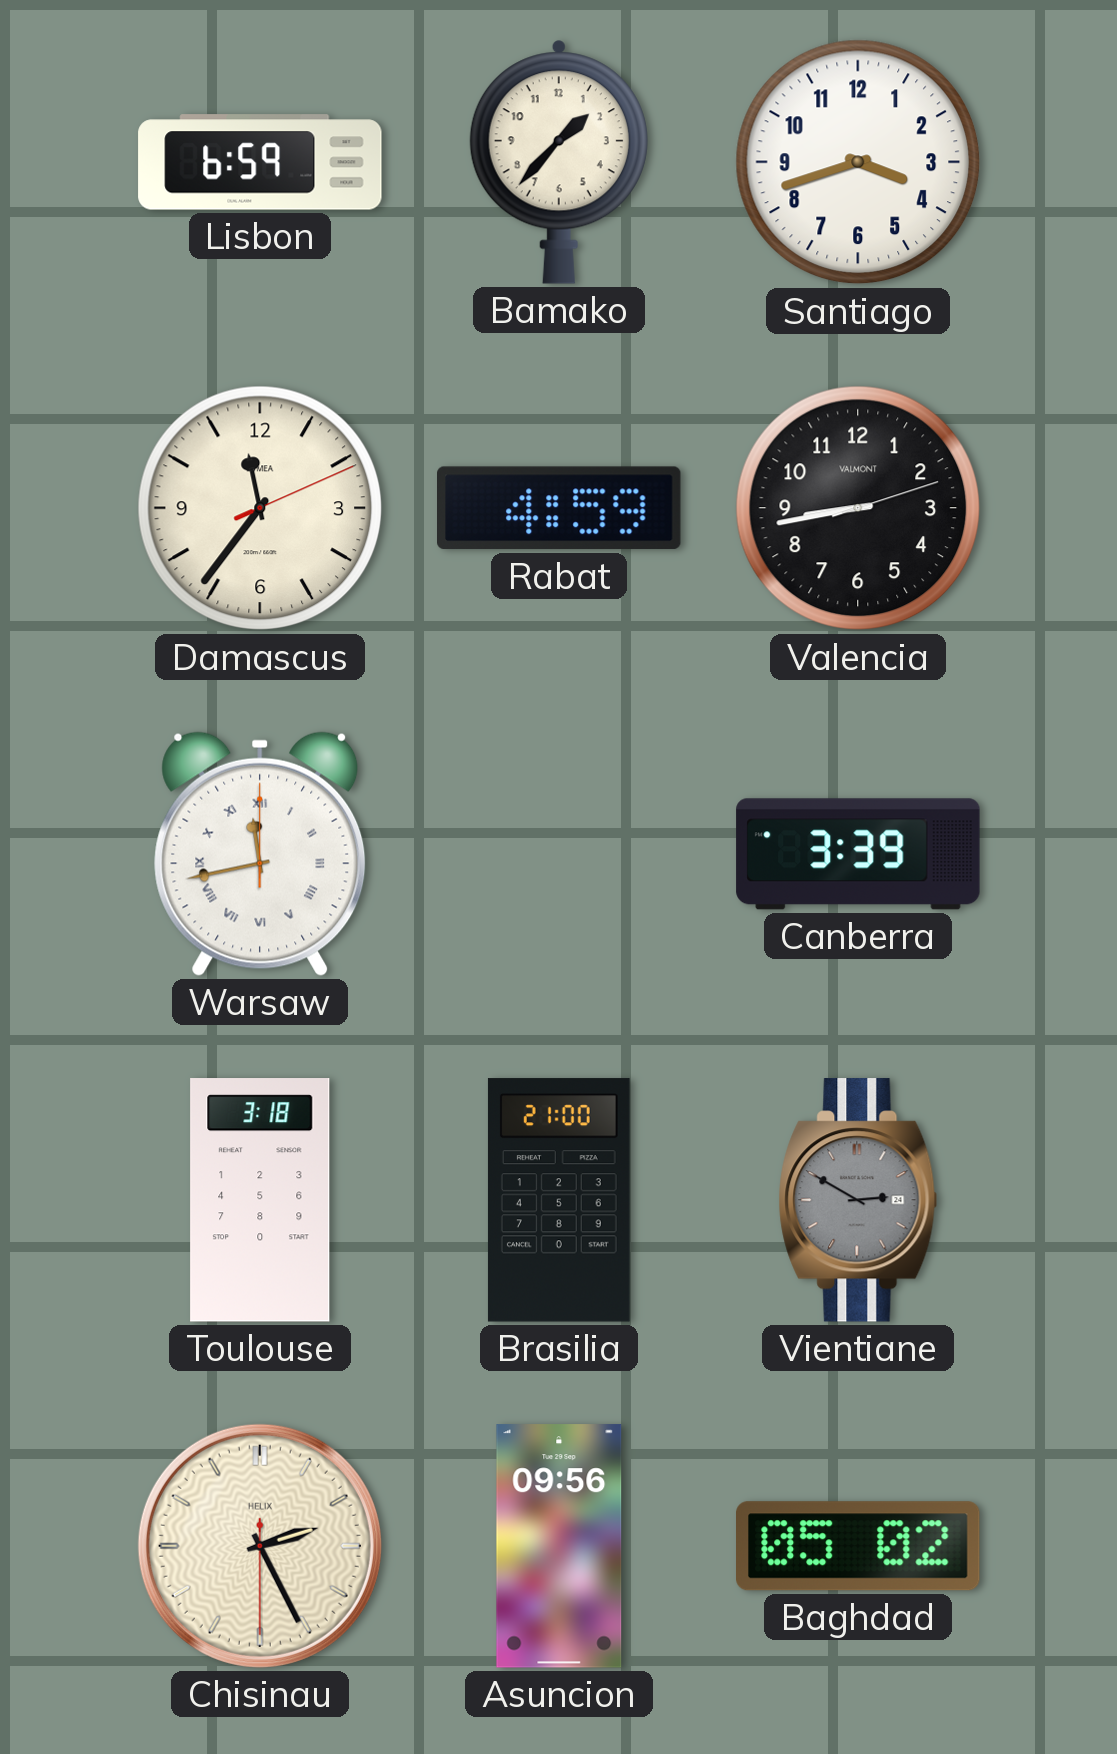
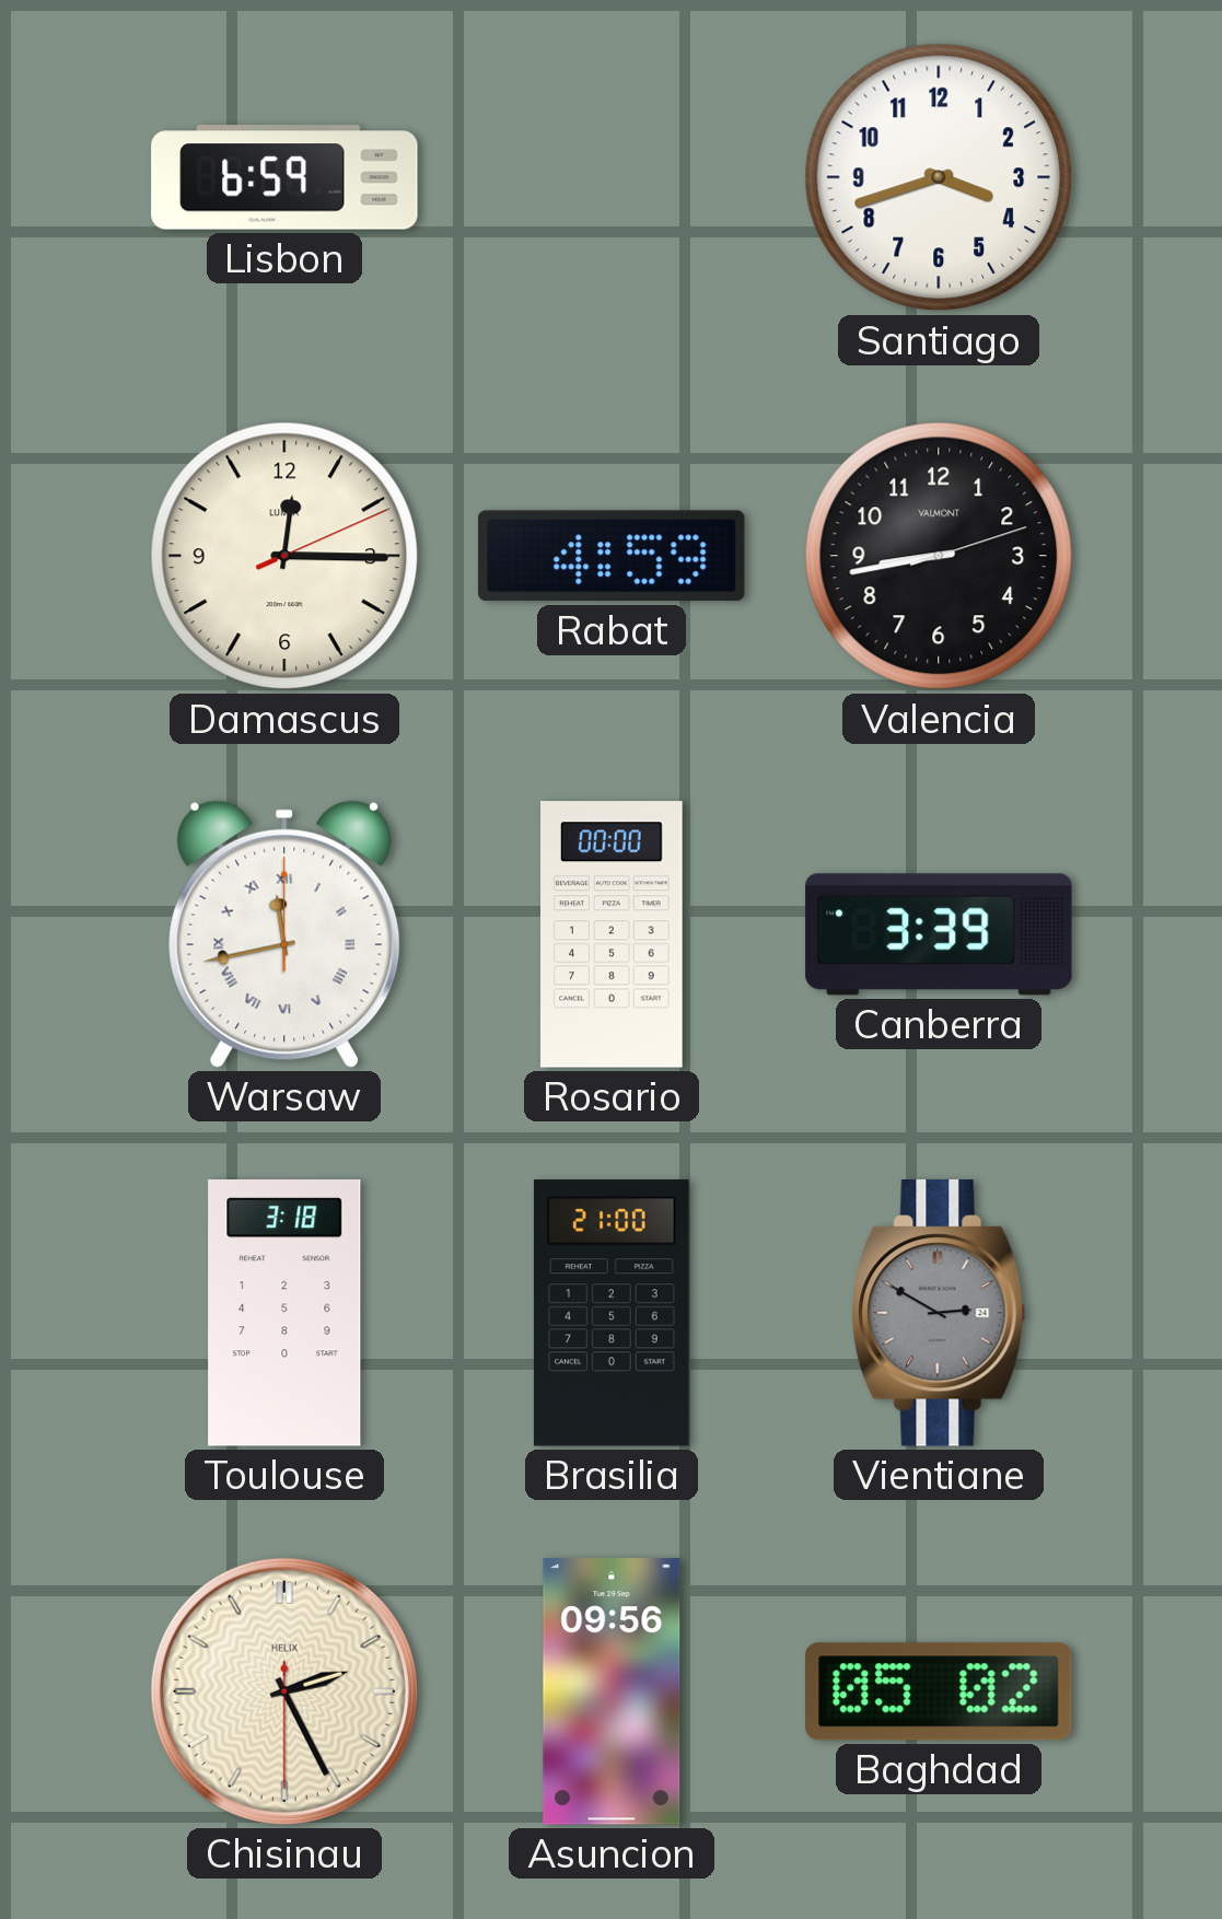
Bamako: 1:37 -> none (559, 162)
Damascus: 11:36 -> 12:15 (284, 556)
Rosario: none -> 00:00 (613, 934)
